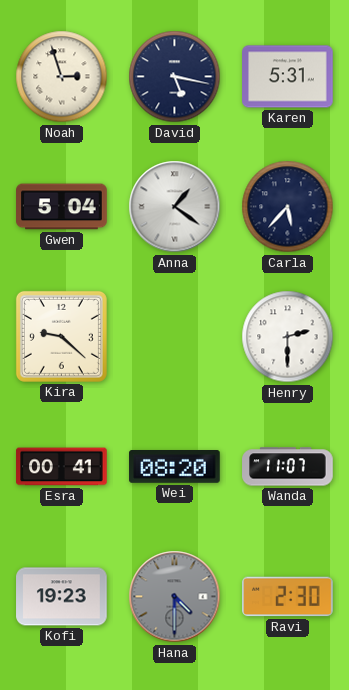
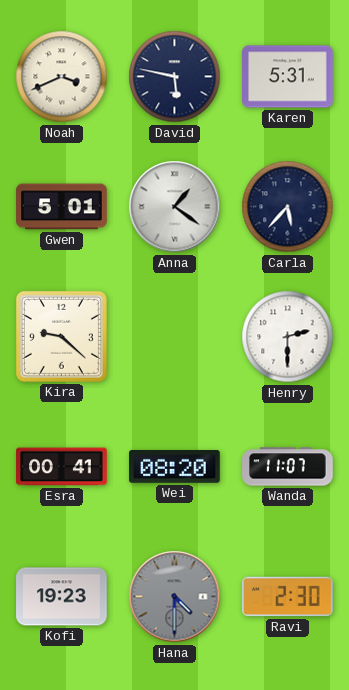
Noah: 2:57 -> 3:41 (62, 77)
David: 5:17 -> 5:47 (175, 77)
Gwen: 5:04 -> 5:01 (62, 207)
